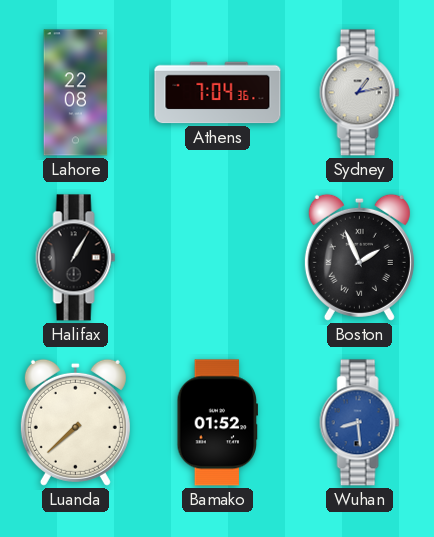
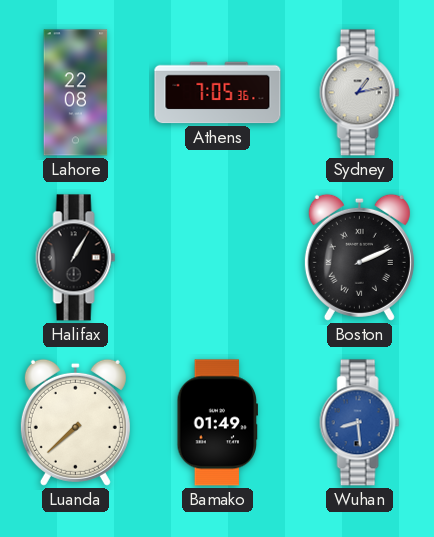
Athens: 7:04 -> 7:05 (218, 93)
Boston: 1:56 -> 2:11 (359, 257)
Bamako: 01:52 -> 01:49 (218, 423)
